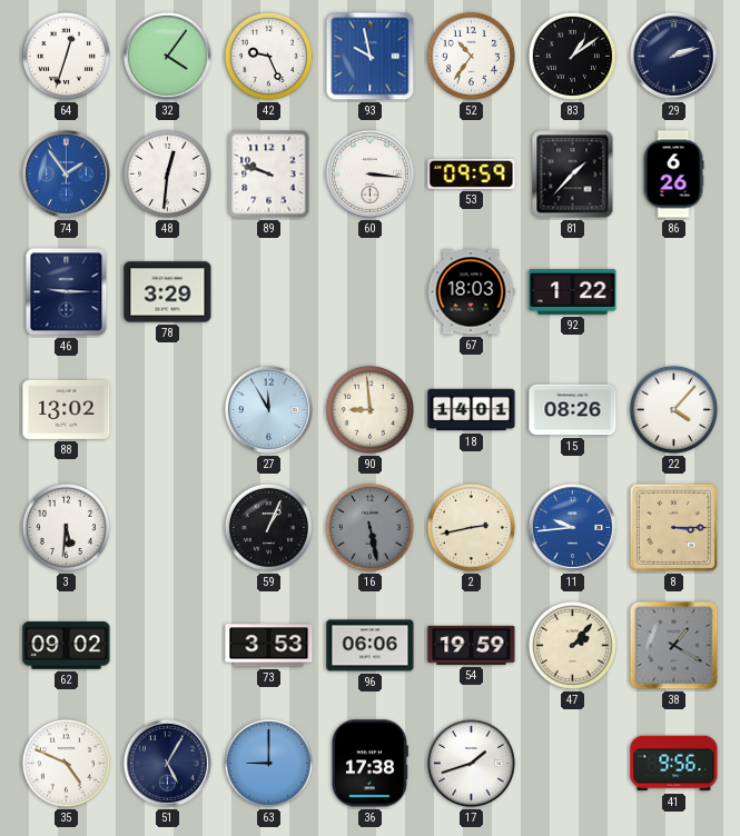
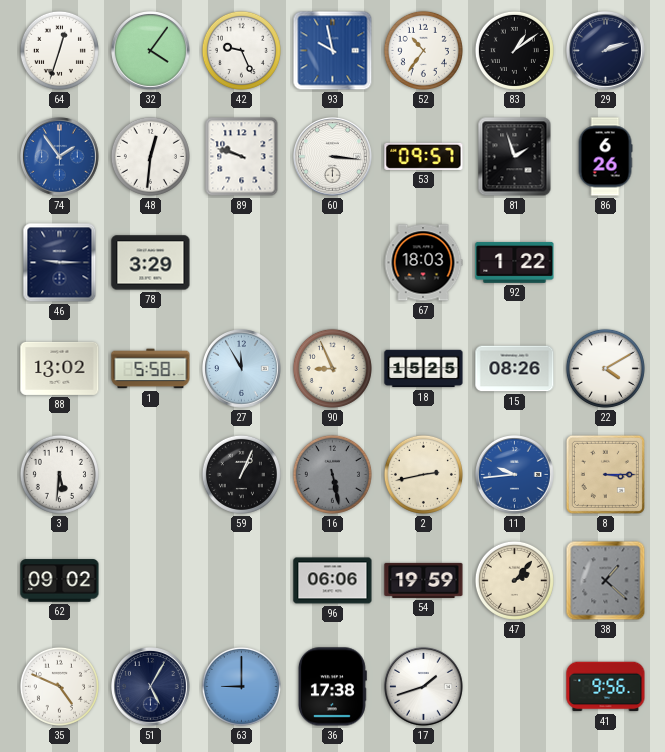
53: 09:59 -> 09:57 (424, 156)
81: 1:37 -> 1:57 (515, 157)
1: none -> 5:58 (151, 369)
90: 8:59 -> 8:56 (332, 368)
18: 14:01 -> 15:25 (424, 369)
22: 4:07 -> 4:10 (605, 368)
73: 3:53 -> none (269, 646)
38: 1:20 -> 1:22 (606, 581)
